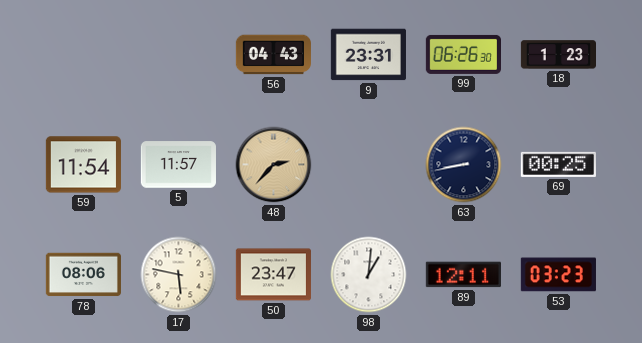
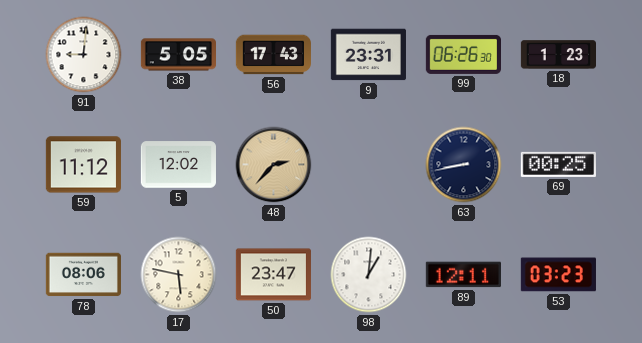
91: none -> 9:01 (84, 55)
38: none -> 5:05 (178, 55)
56: 04:43 -> 17:43 (273, 55)
59: 11:54 -> 11:12 (83, 165)
5: 11:57 -> 12:02 (178, 165)
